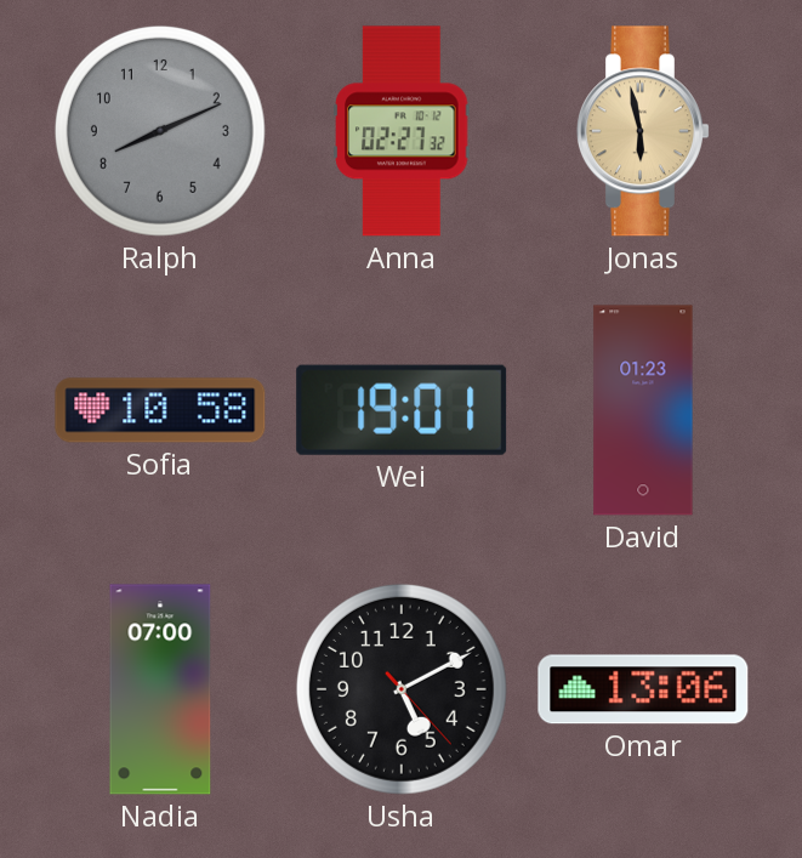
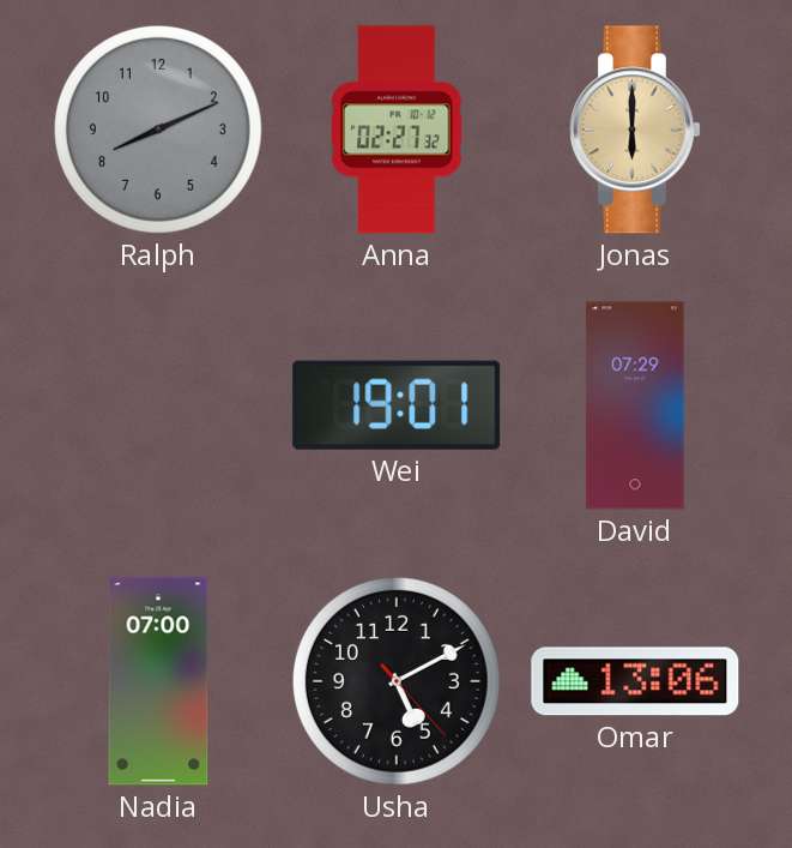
Jonas: 5:58 -> 6:00 (635, 130)
Sofia: 10:58 -> none (160, 410)
David: 01:23 -> 07:29 (635, 405)
